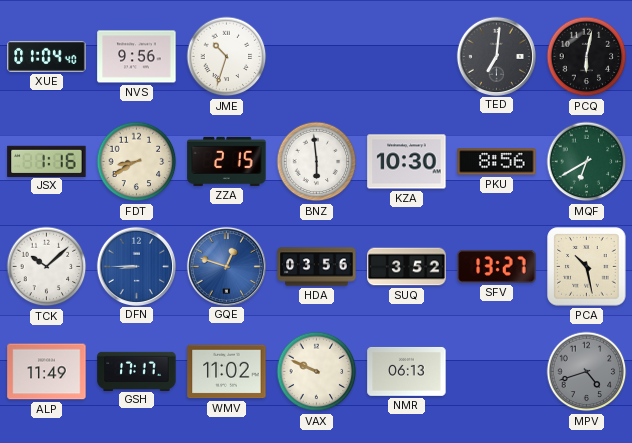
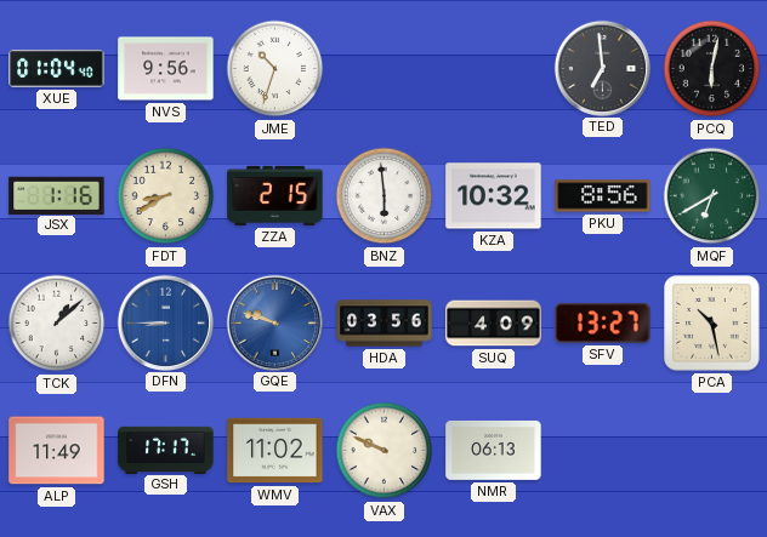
TED: 7:01 -> 6:59 (602, 68)
KZA: 10:30 -> 10:32 (494, 196)
TCK: 10:08 -> 1:08 (57, 324)
GQE: 12:48 -> 9:48 (274, 322)
SUQ: 3:52 -> 4:09 (494, 324)
MPV: 4:42 -> none (587, 372)
